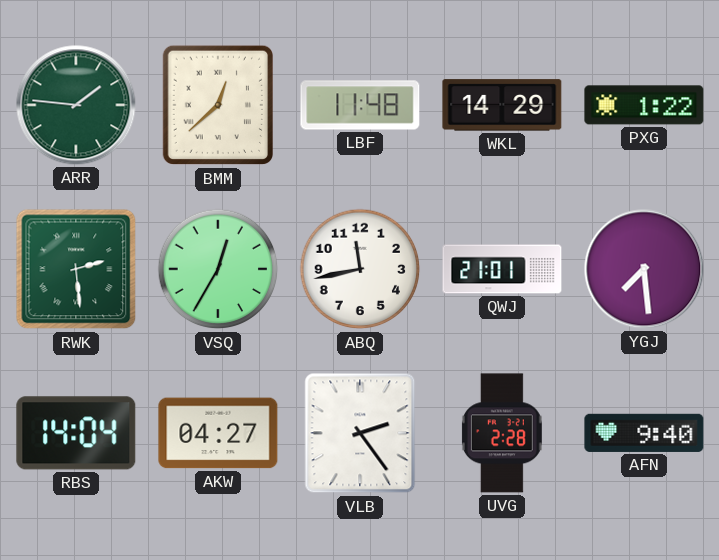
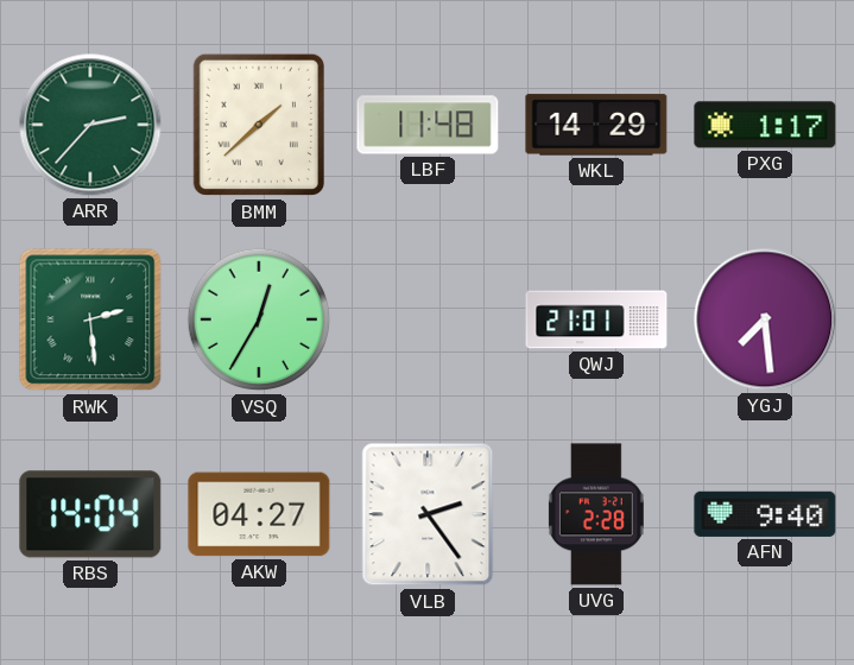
ARR: 1:46 -> 2:37 (90, 125)
BMM: 12:38 -> 1:38 (258, 125)
PXG: 1:22 -> 1:17 (765, 125)
ABQ: 11:43 -> none (360, 269)
